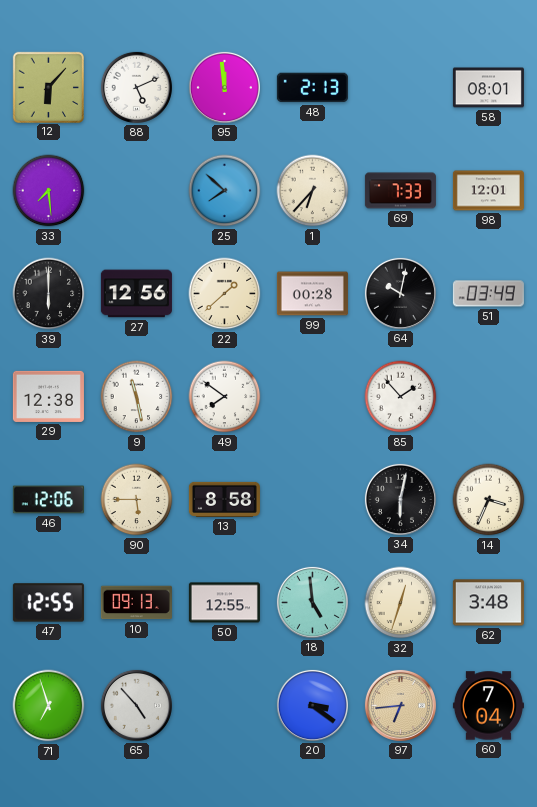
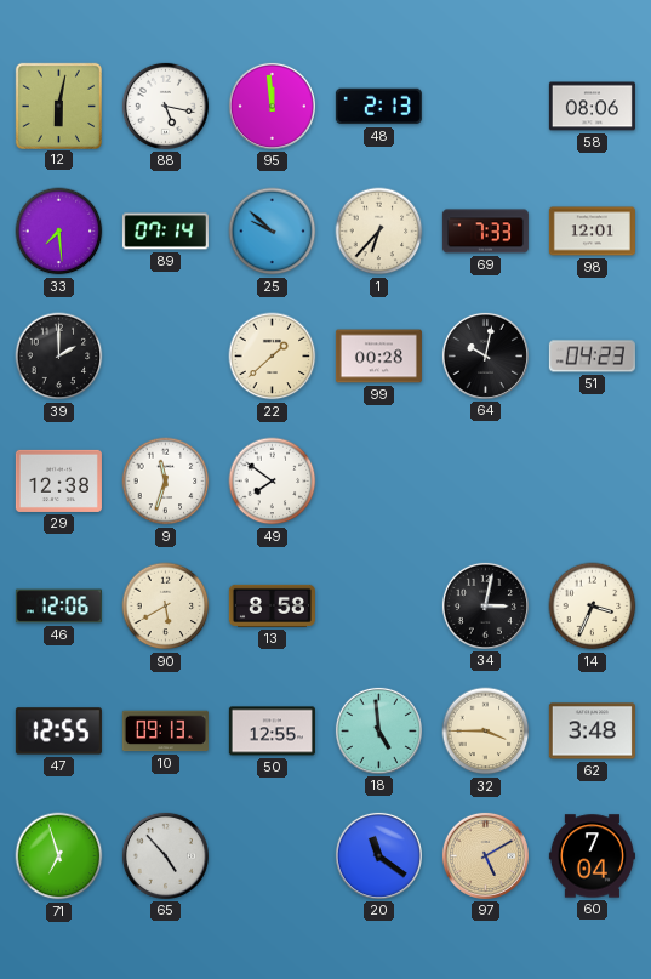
12: 6:07 -> 6:02 (58, 106)
88: 5:11 -> 5:17 (165, 106)
58: 08:01 -> 08:06 (592, 107)
89: none -> 07:14 (165, 232)
25: 7:52 -> 9:52 (273, 232)
39: 6:00 -> 2:00 (59, 357)
27: 12:56 -> none (136, 294)
51: 03:49 -> 04:23 (592, 357)
9: 11:28 -> 11:33 (166, 482)
85: 1:53 -> none (401, 397)
90: 5:45 -> 5:40 (166, 607)
34: 6:02 -> 3:02 (485, 605)
32: 12:33 -> 3:45 (486, 732)
20: 3:21 -> 11:21 (378, 855)
97: 6:44 -> 5:10 (485, 855)
